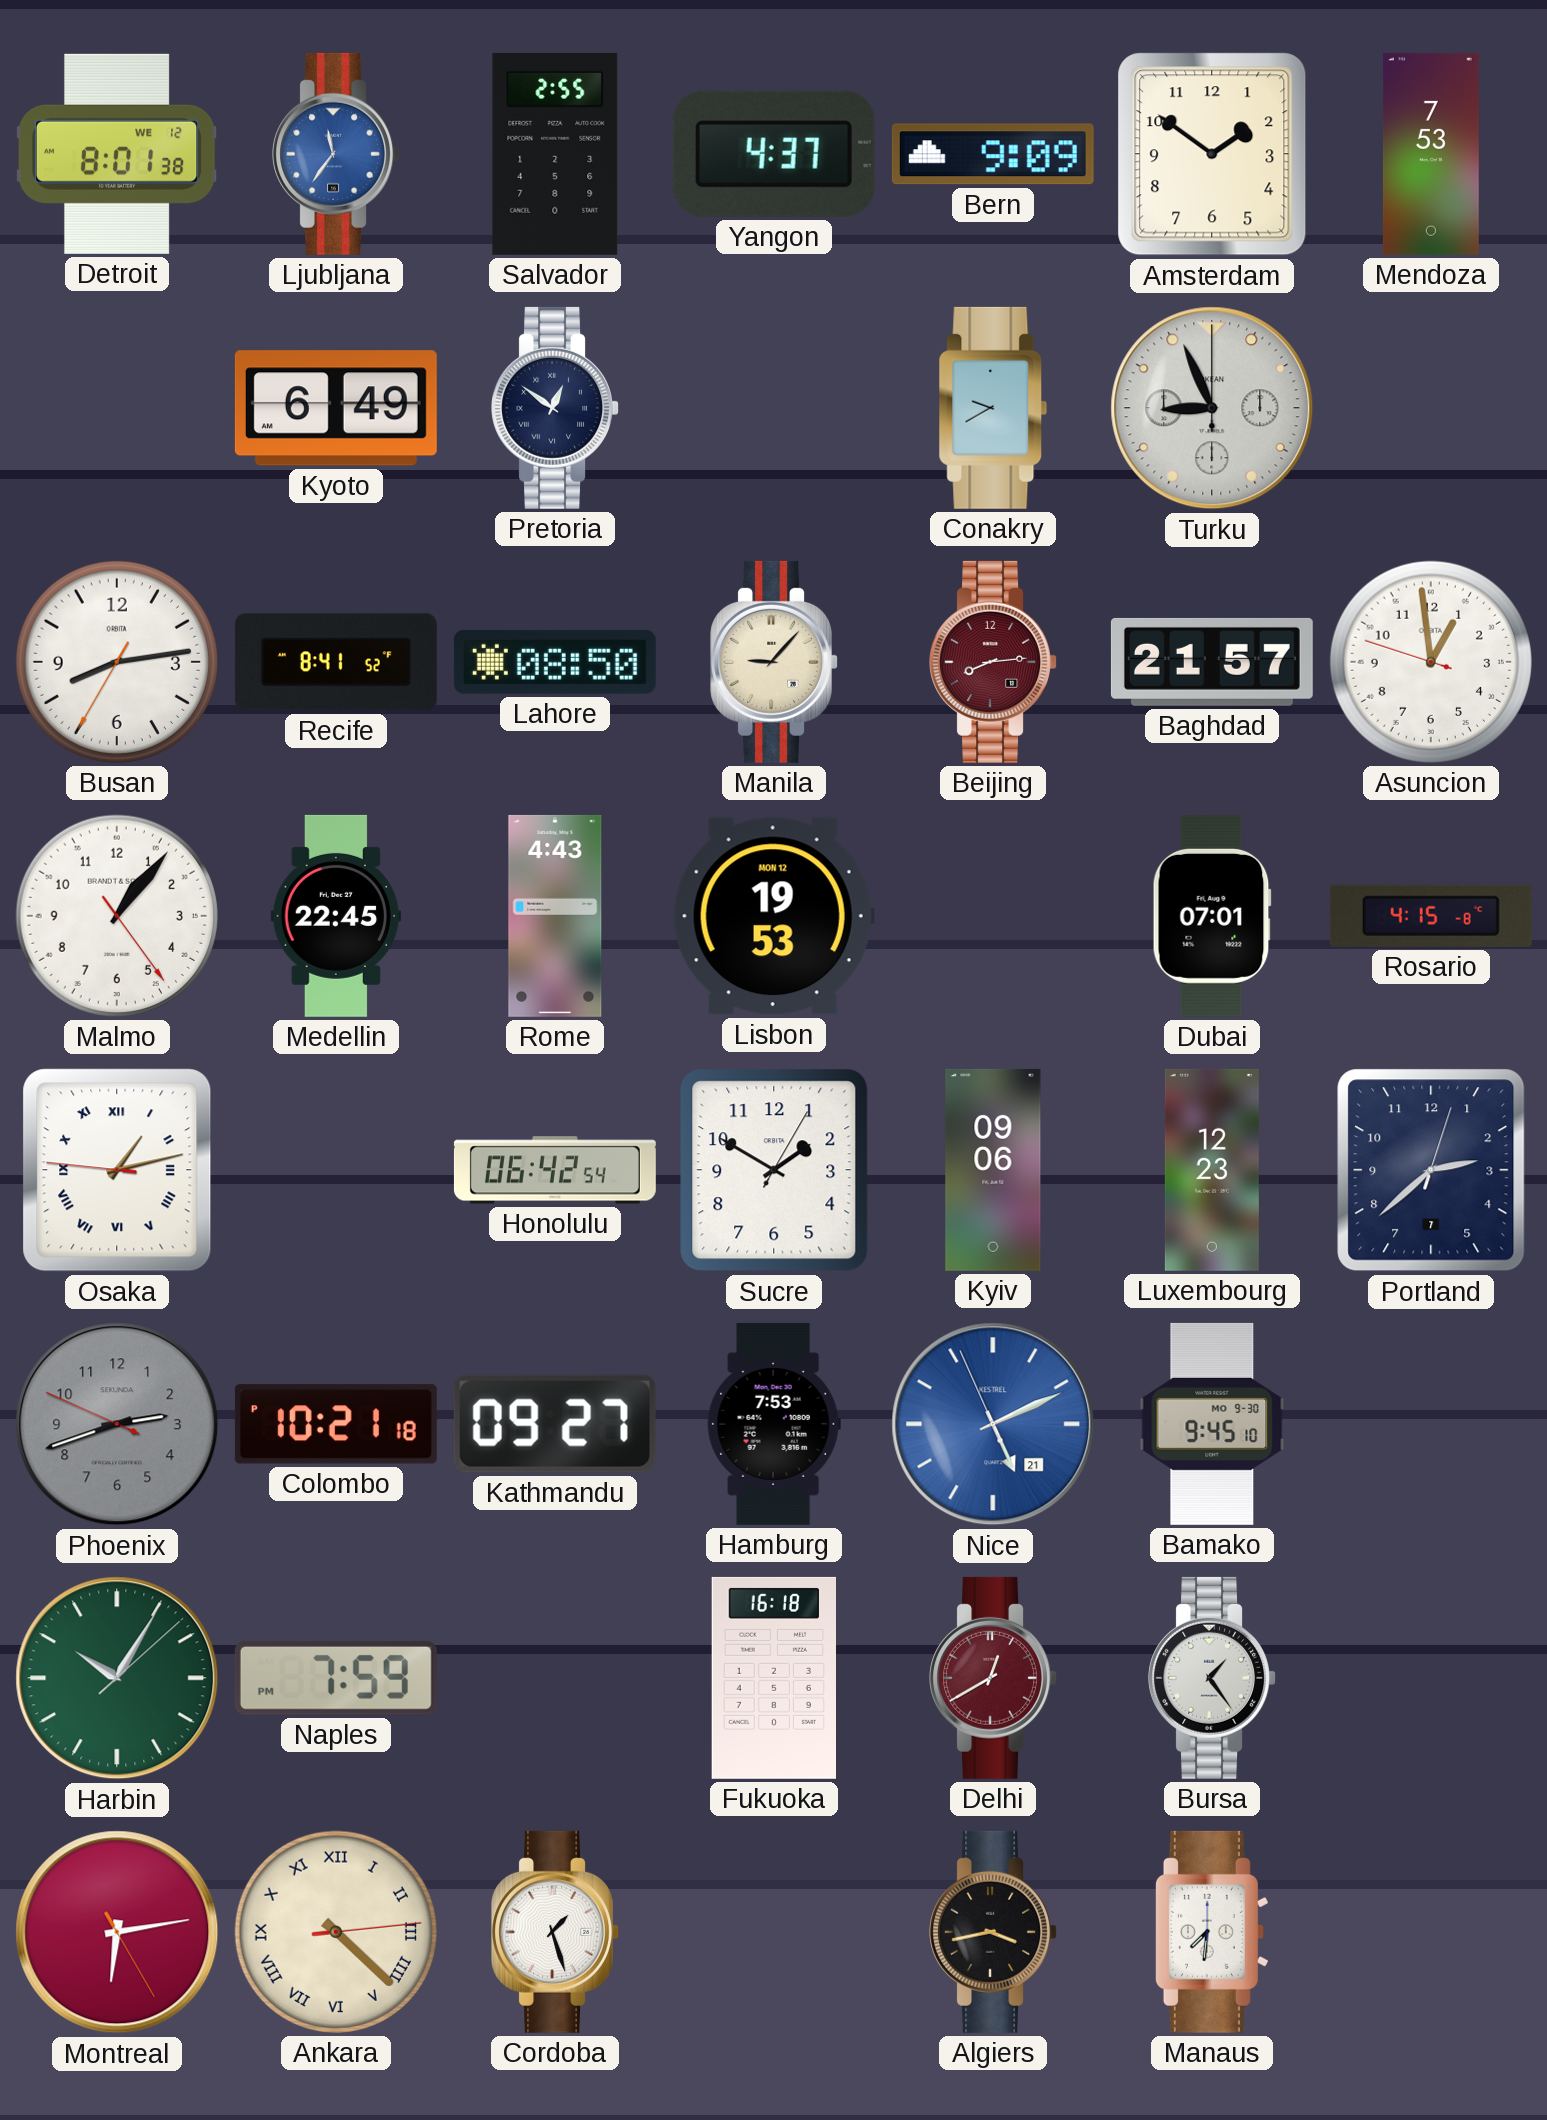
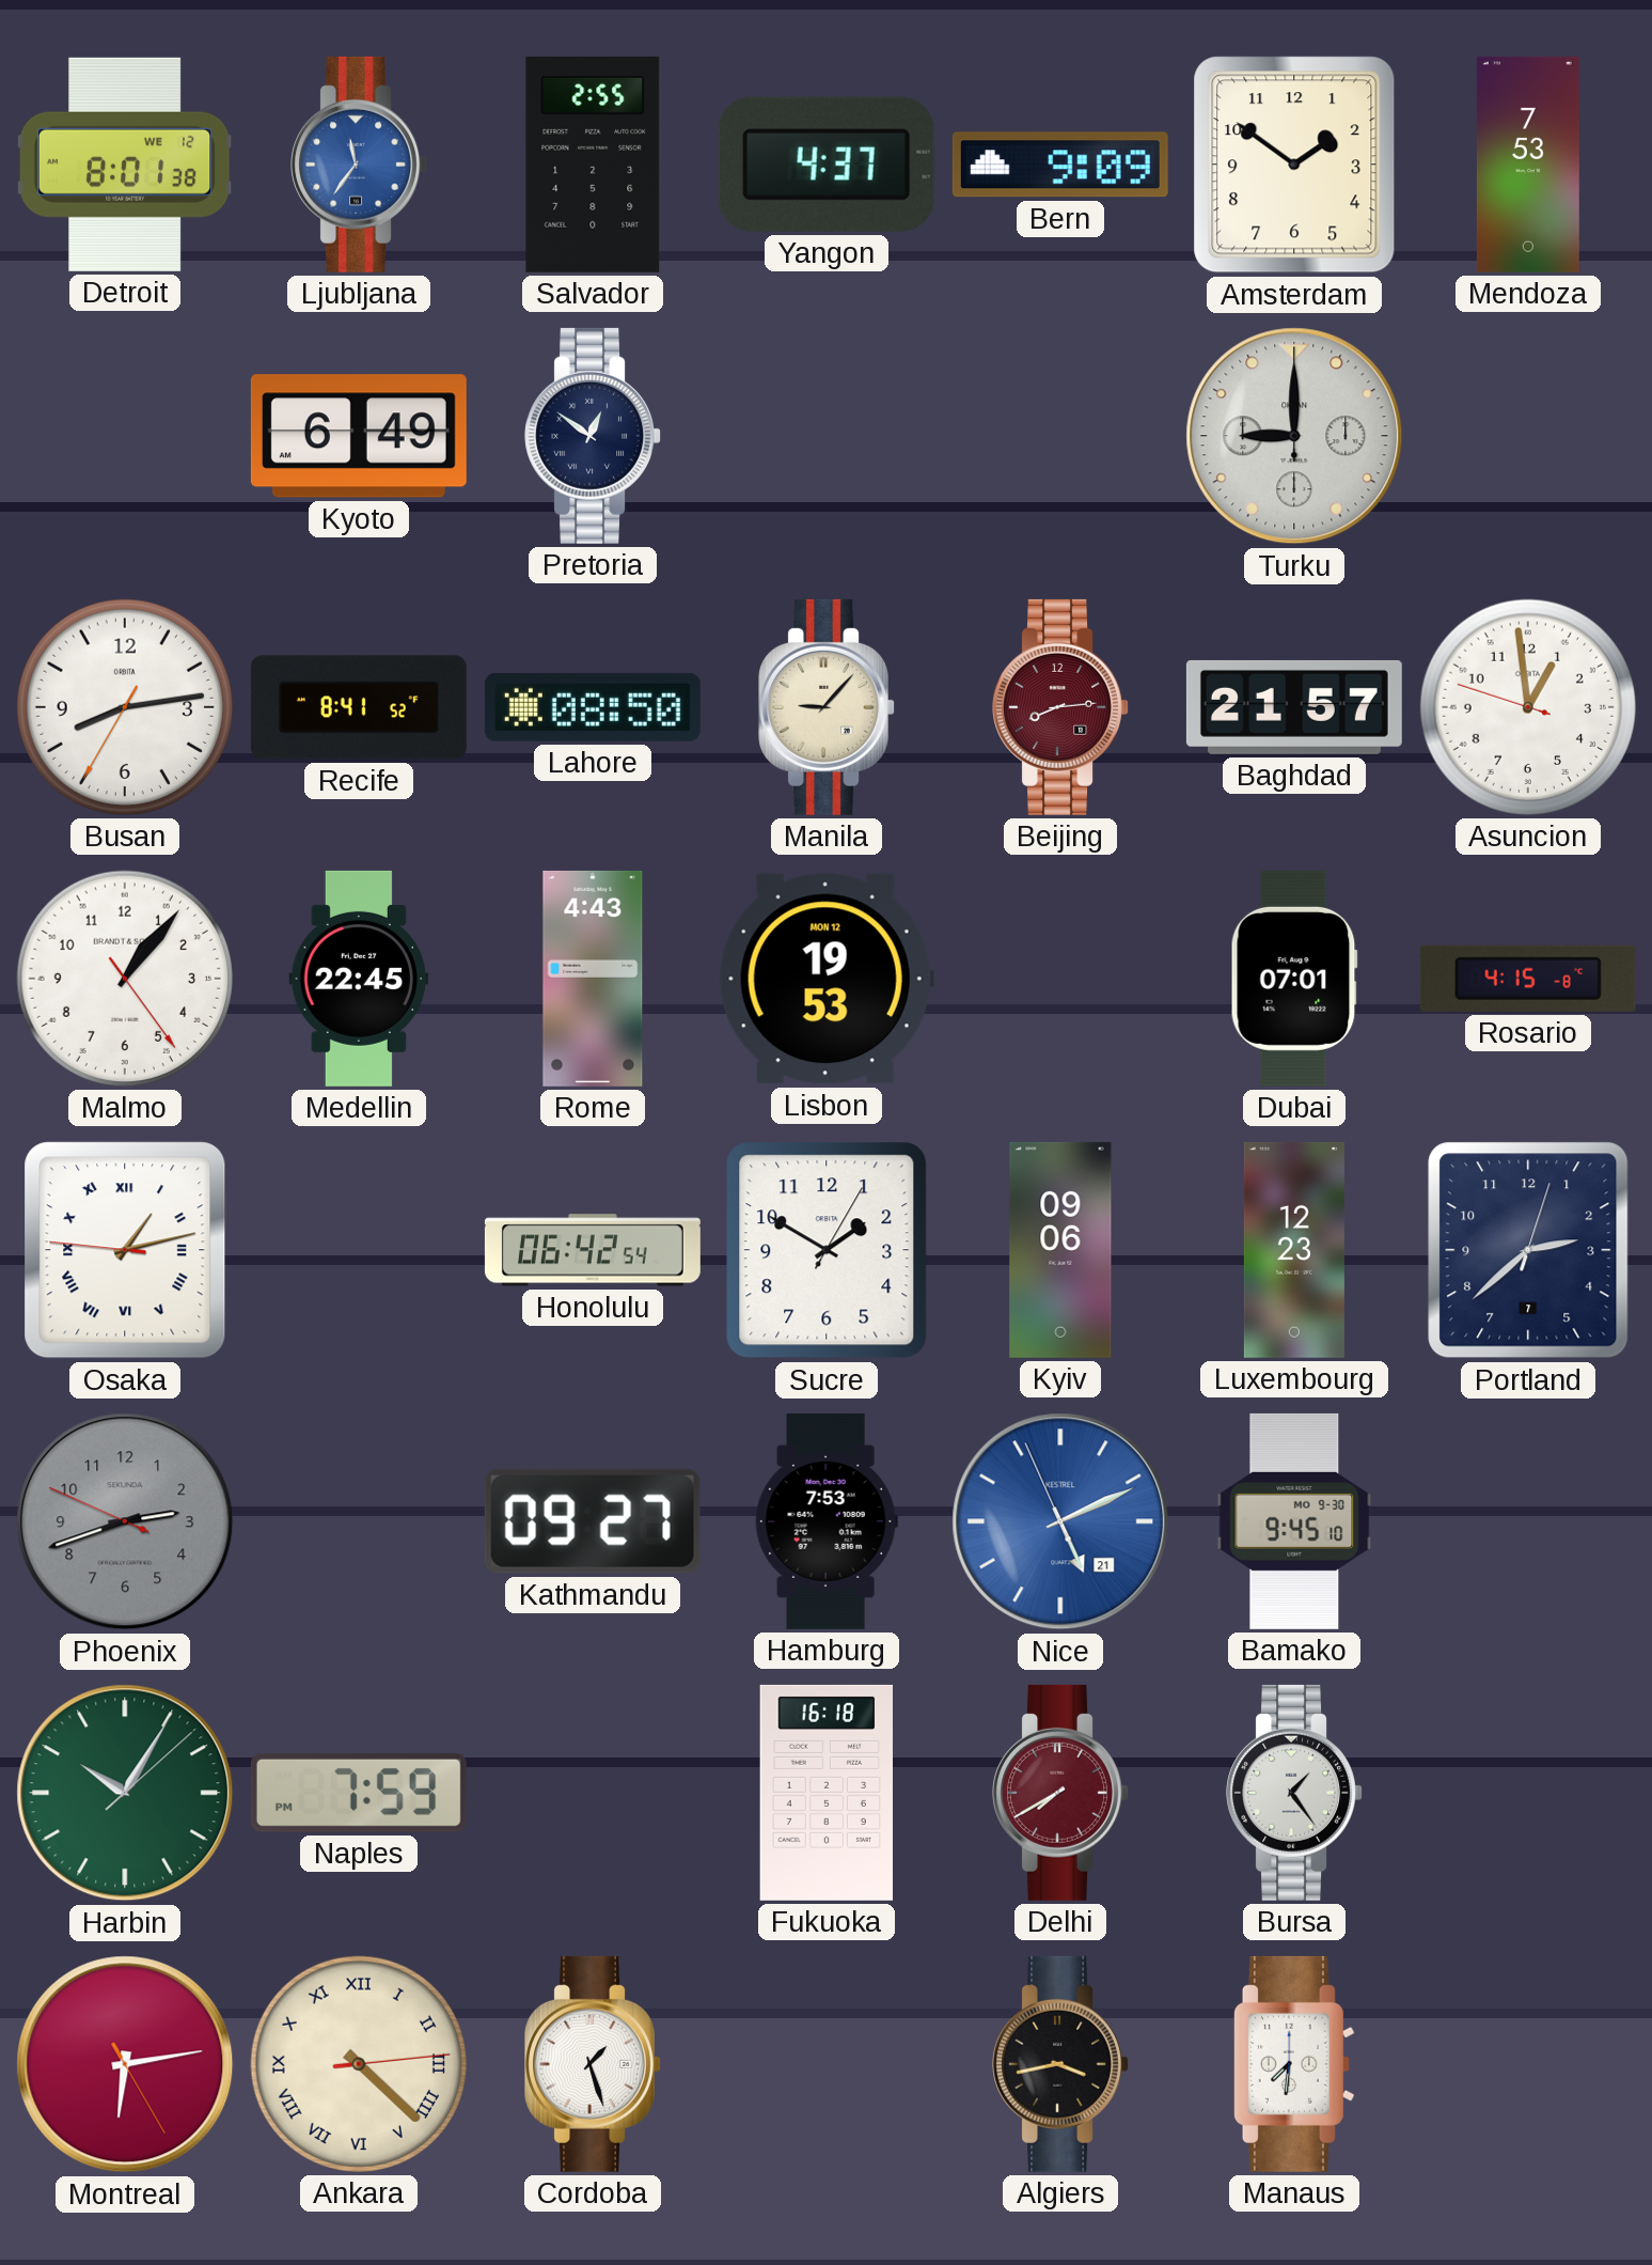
Conakry: 9:40 -> none (993, 408)
Turku: 8:56 -> 9:00 (1294, 436)
Colombo: 10:21 -> none (336, 1424)
Delhi: 12:40 -> 7:40 (1060, 1793)
